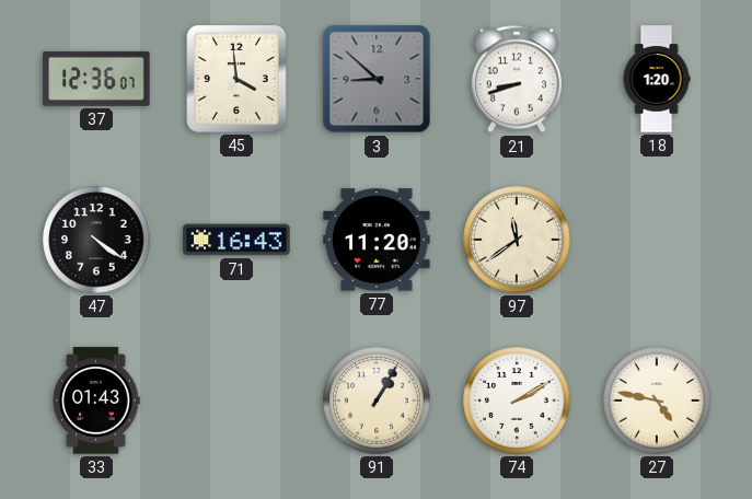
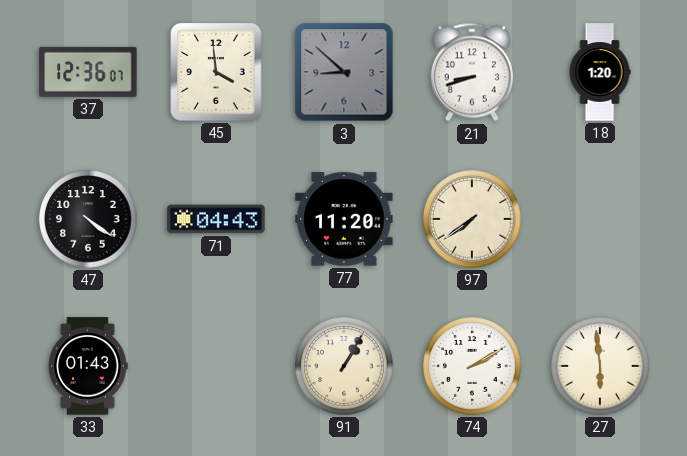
71: 16:43 -> 04:43 (216, 219)
97: 11:39 -> 7:39 (472, 219)
27: 4:47 -> 5:59 (600, 366)
